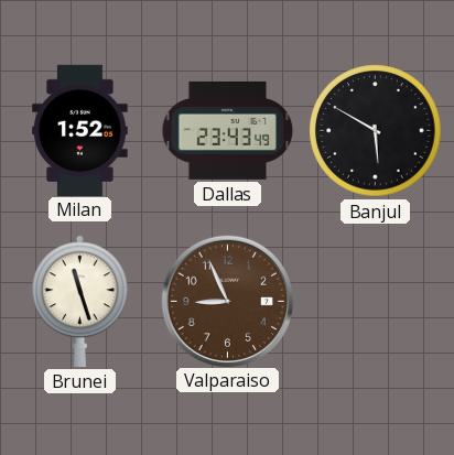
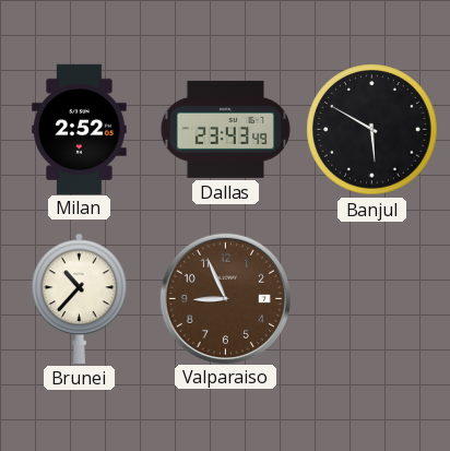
Milan: 1:52 -> 2:52 (80, 129)
Brunei: 11:27 -> 10:37 (80, 298)
